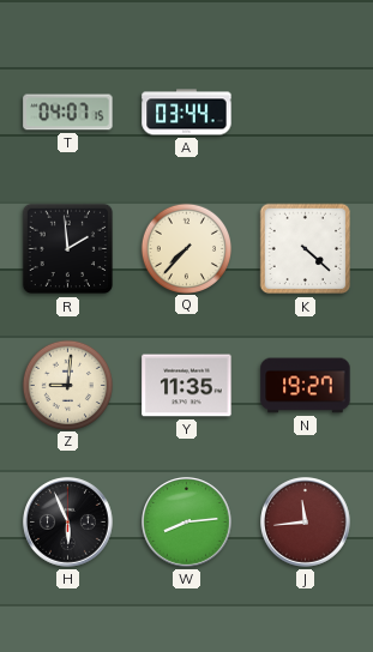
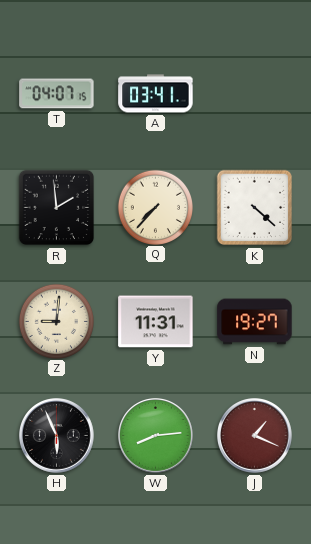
A: 03:44 -> 03:41 (156, 94)
Y: 11:35 -> 11:31 (156, 322)
J: 11:44 -> 1:19 (255, 436)
